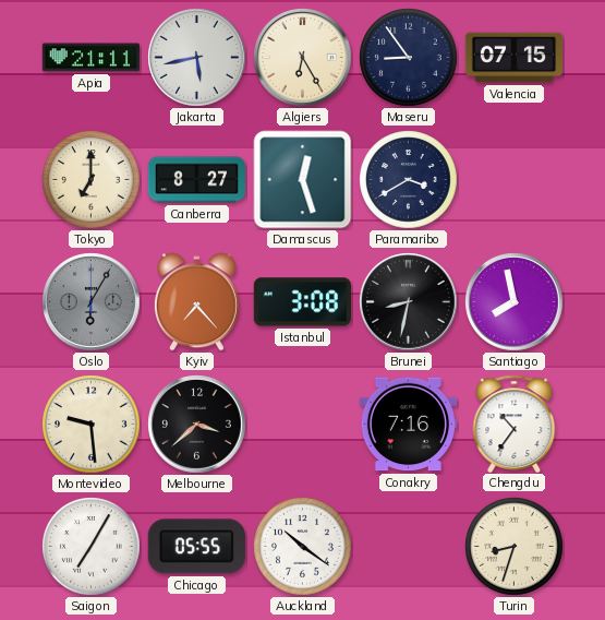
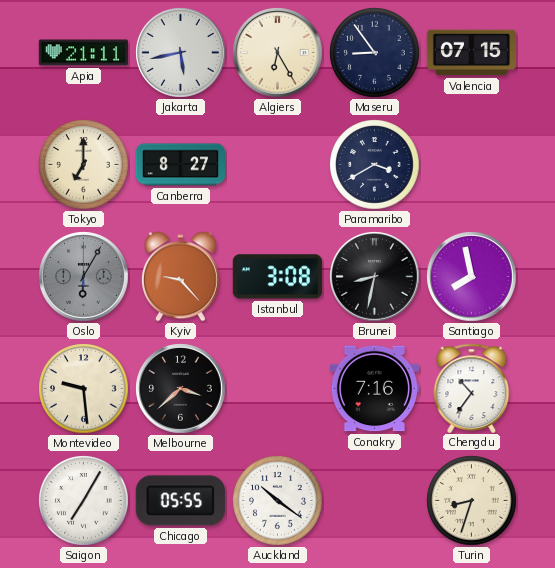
Damascus: 12:27 -> none (303, 180)
Kyiv: 7:23 -> 9:23 (180, 277)
